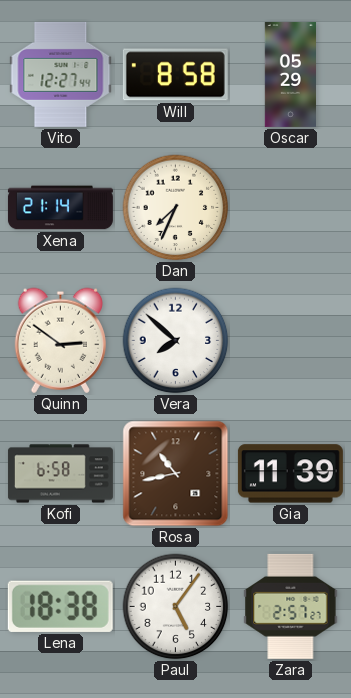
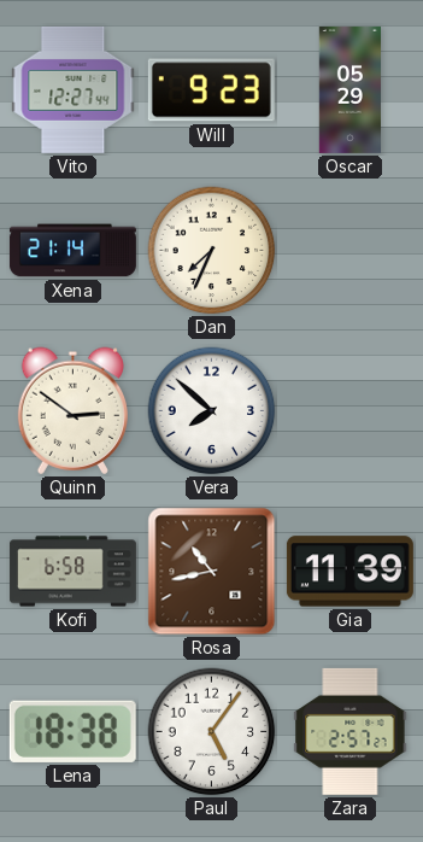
Will: 8:58 -> 9:23 (211, 90)
